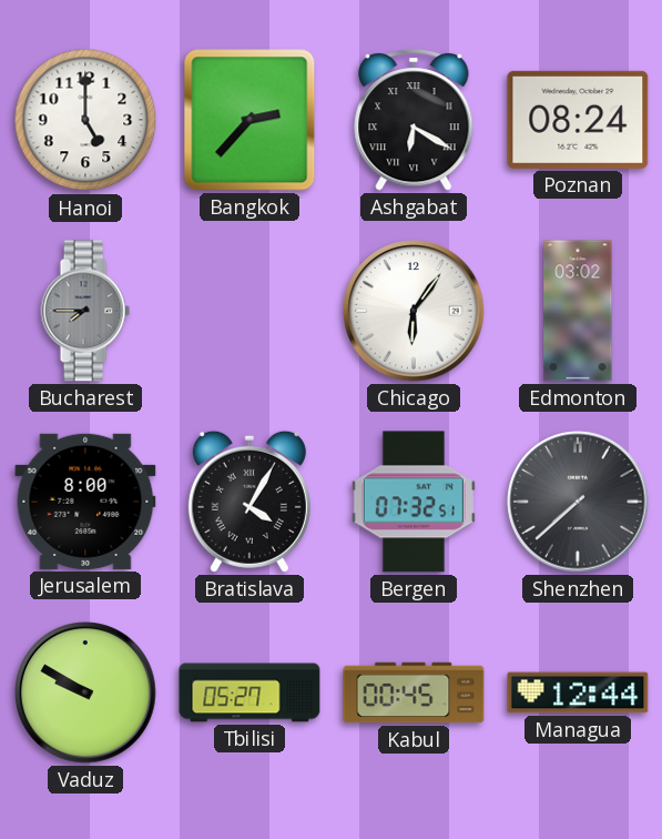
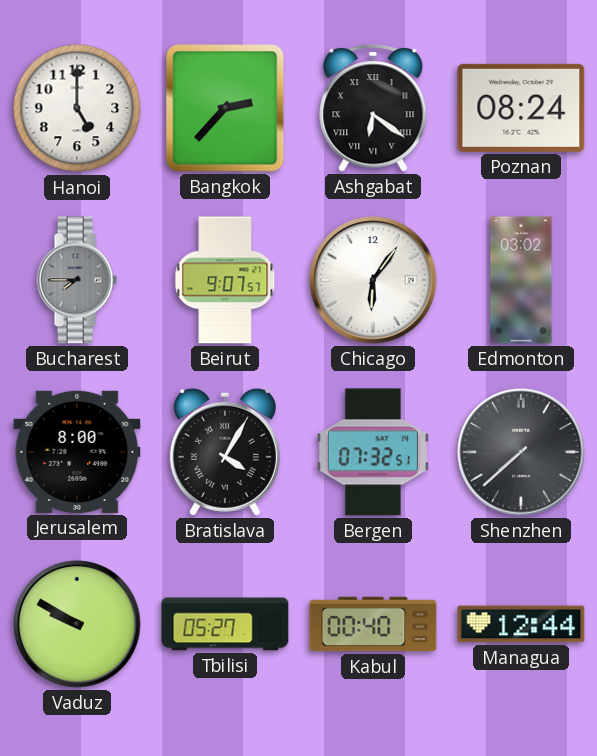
Ashgabat: 6:20 -> 6:21 (373, 109)
Beirut: none -> 9:07 (225, 280)
Kabul: 00:45 -> 00:40 (373, 624)
